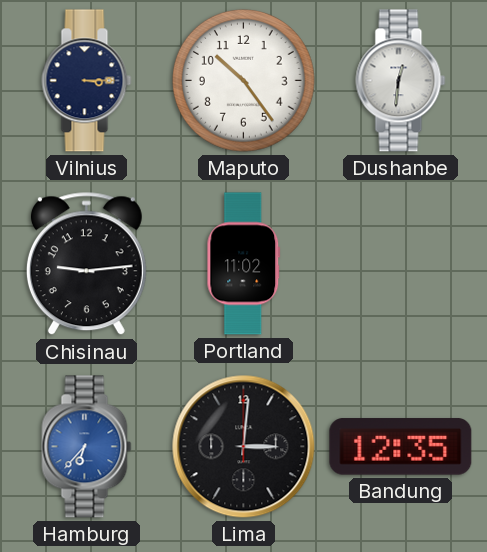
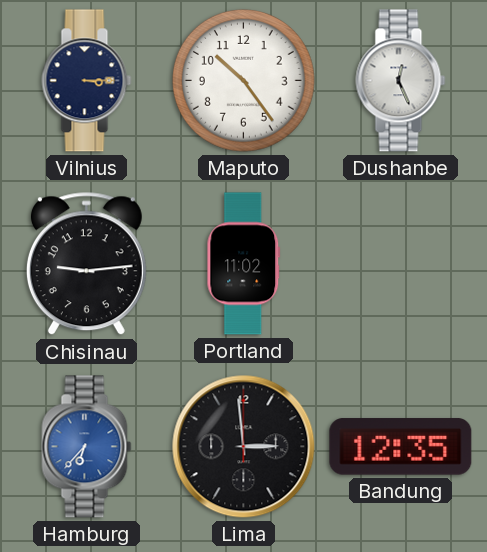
Dushanbe: 12:31 -> 12:26 (401, 81)
Lima: 3:01 -> 2:59 (244, 447)
